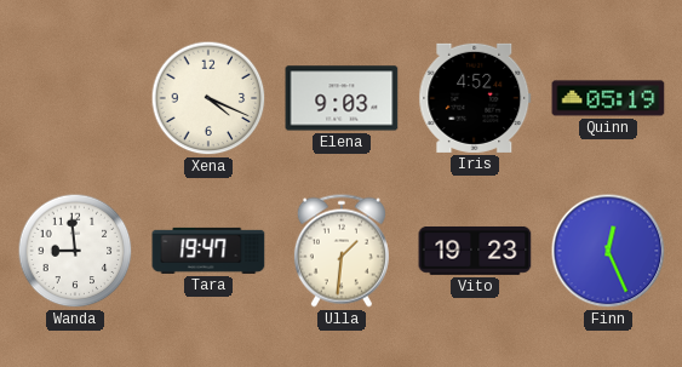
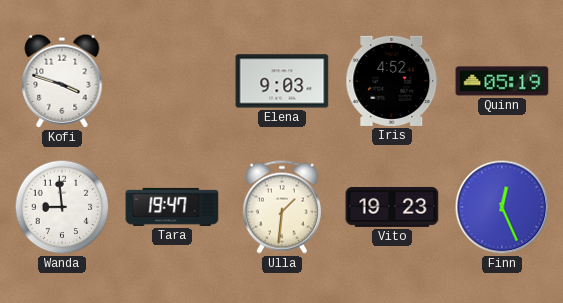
Kofi: none -> 3:48 (62, 81)
Xena: 4:19 -> none (208, 98)
